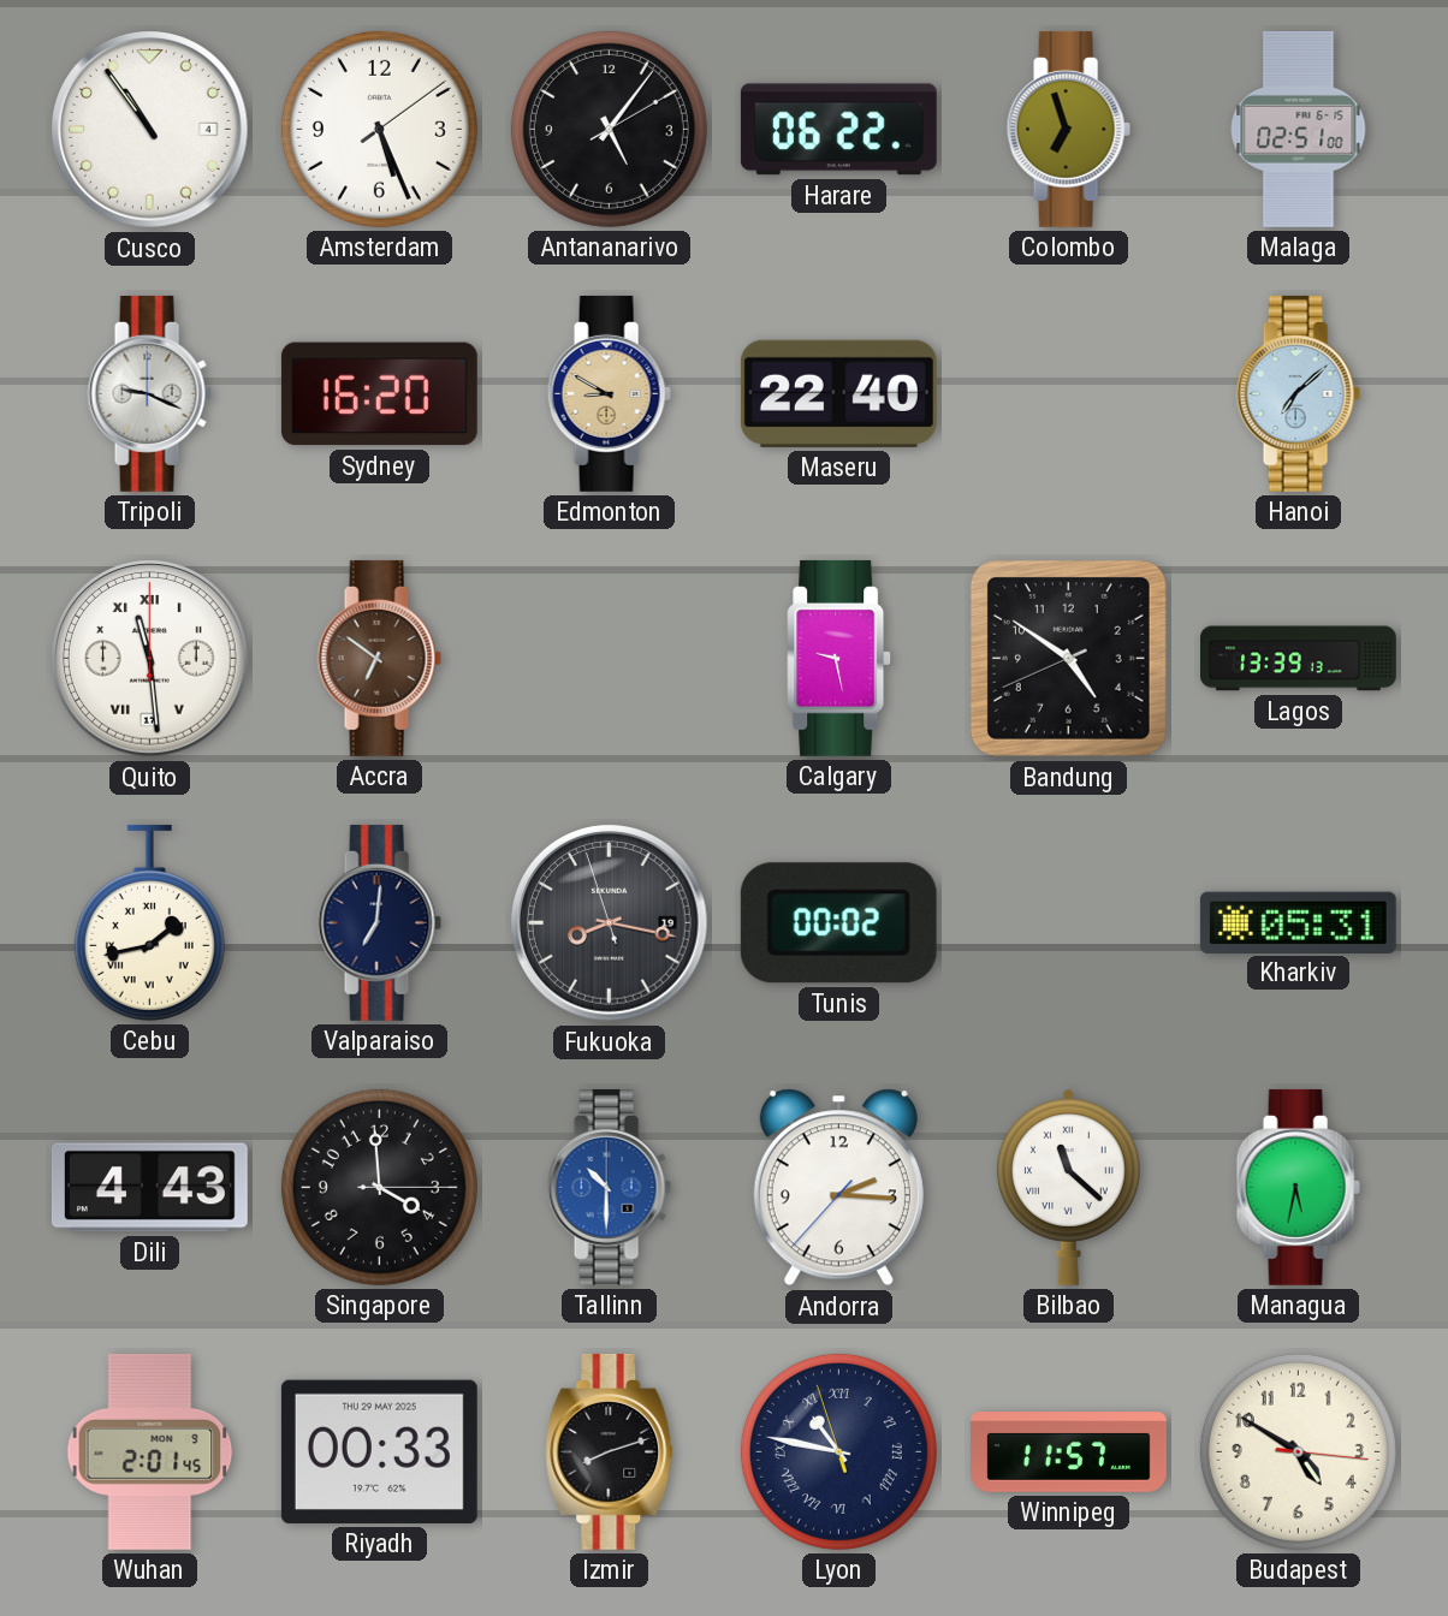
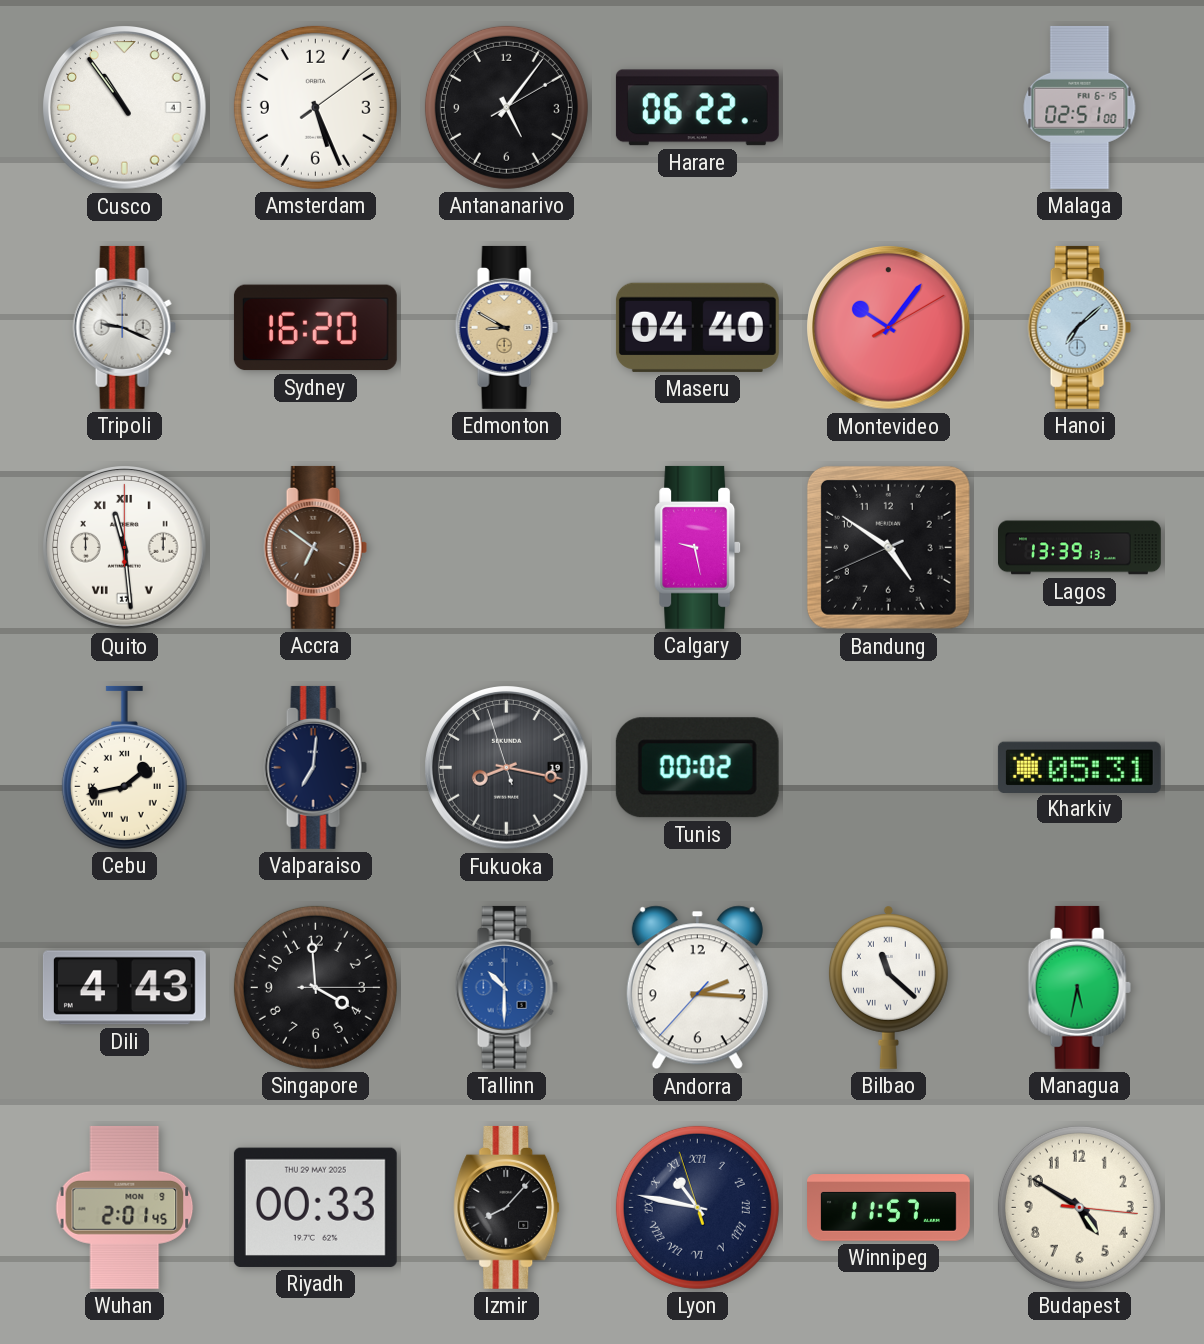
Colombo: 6:57 -> none (1068, 129)
Maseru: 22:40 -> 04:40 (697, 327)
Montevideo: none -> 10:06 (889, 328)
Izmir: 8:12 -> 8:07 (507, 1207)
